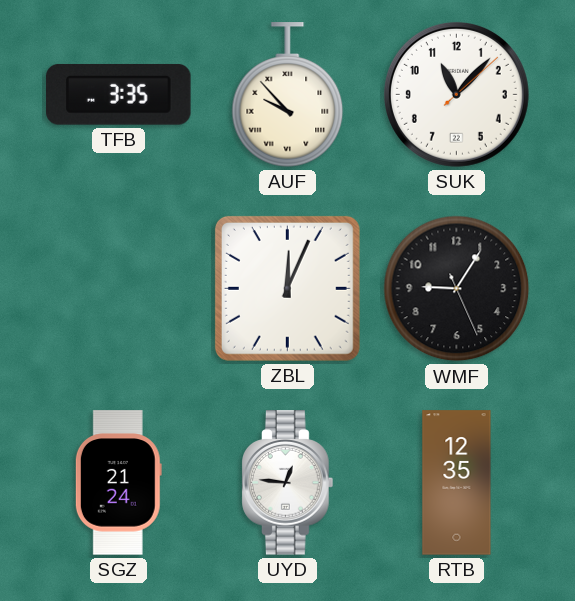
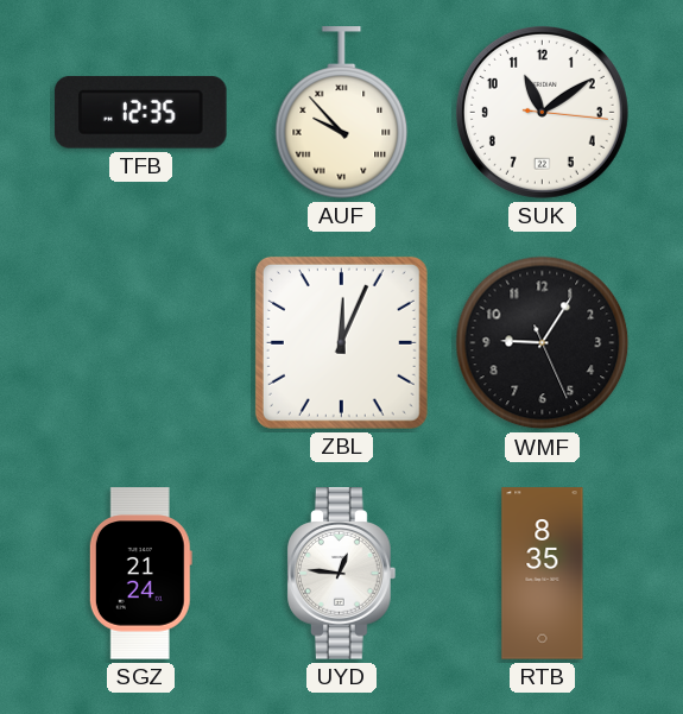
TFB: 3:35 -> 12:35 (141, 112)
SUK: 11:07 -> 11:09 (542, 112)
RTB: 12:35 -> 8:35 (543, 574)
